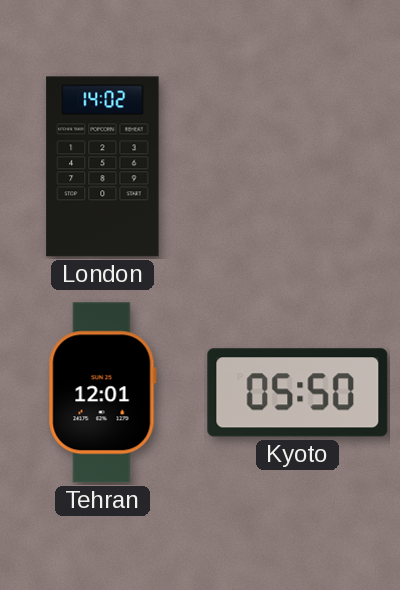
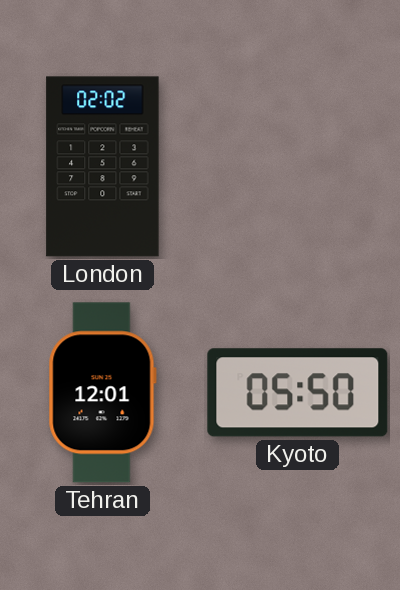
London: 14:02 -> 02:02 (103, 167)
